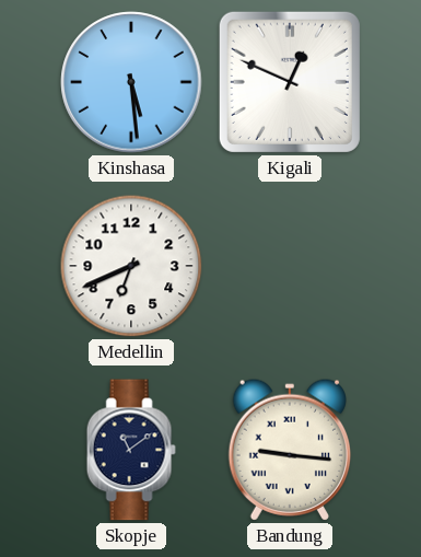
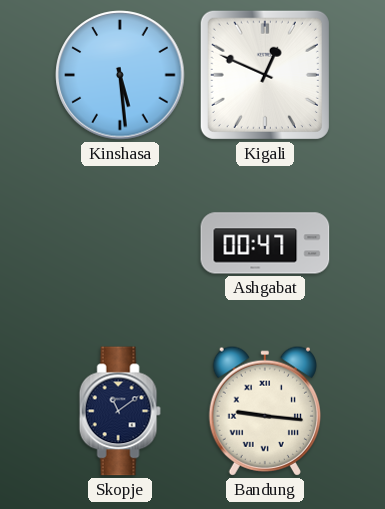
Medellin: 6:41 -> none (131, 266)
Ashgabat: none -> 00:47 (265, 243)
